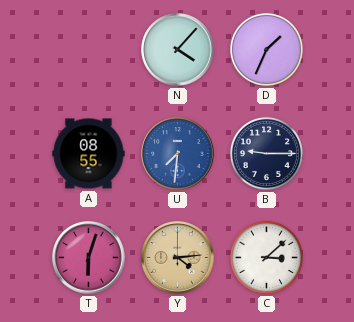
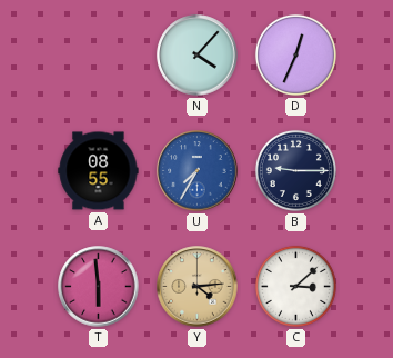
D: 1:34 -> 12:34 (295, 54)
U: 7:31 -> 7:35 (198, 171)
T: 6:03 -> 5:59 (99, 287)
